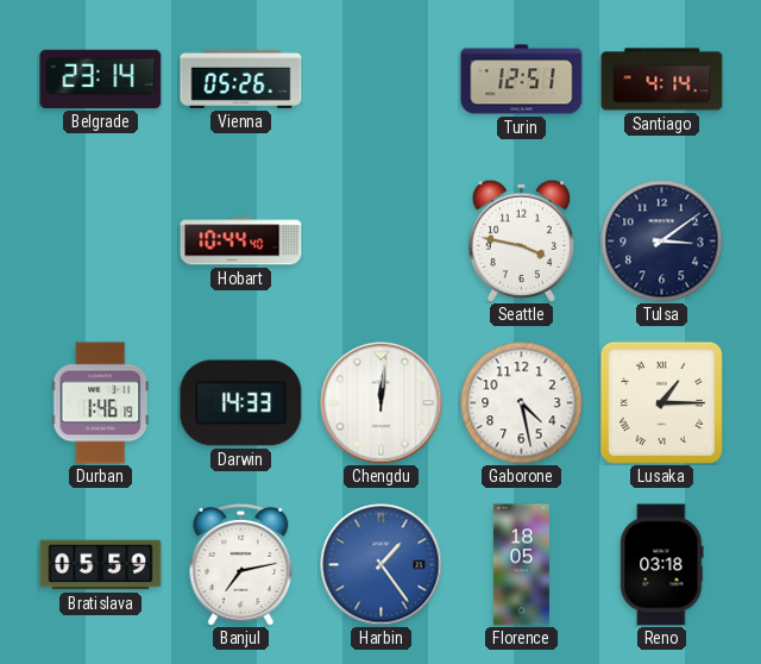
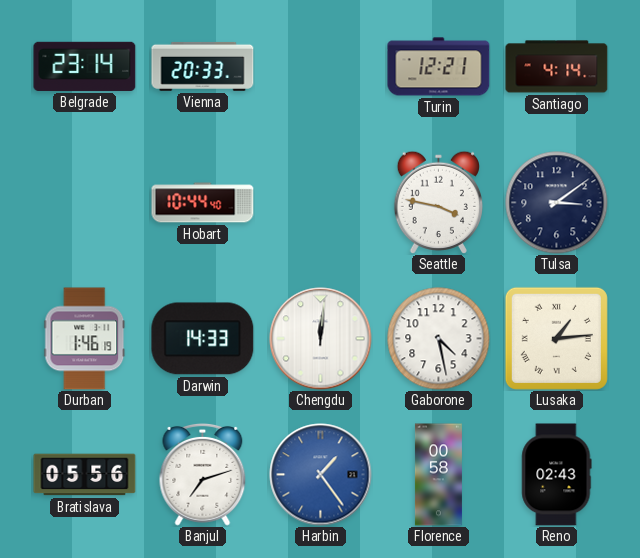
Vienna: 05:26 -> 20:33 (203, 66)
Turin: 12:51 -> 12:21 (439, 67)
Lusaka: 1:15 -> 1:14 (556, 338)
Bratislava: 05:59 -> 05:56 (85, 475)
Banjul: 7:13 -> 7:12 (203, 474)
Florence: 18:05 -> 00:58 (438, 475)
Reno: 03:18 -> 02:43 (557, 475)
